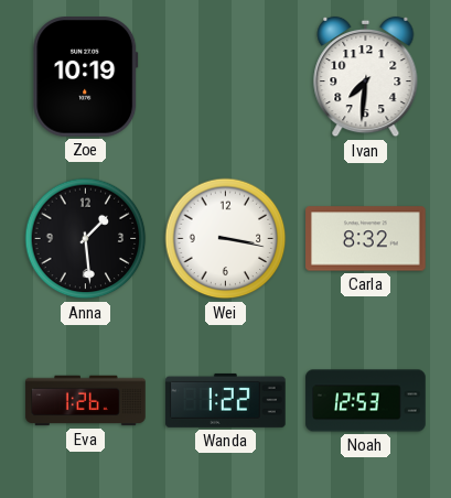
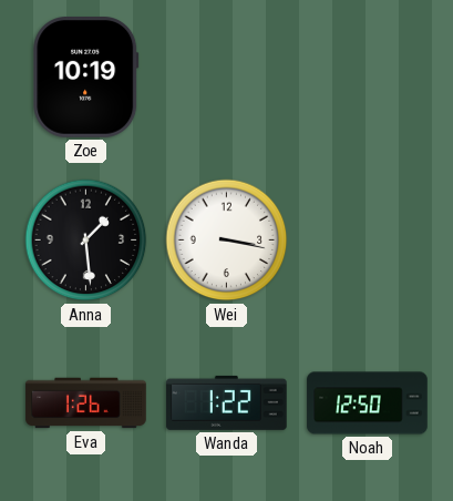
Ivan: 7:31 -> none (366, 77)
Carla: 8:32 -> none (366, 239)
Noah: 12:53 -> 12:50 (368, 403)
